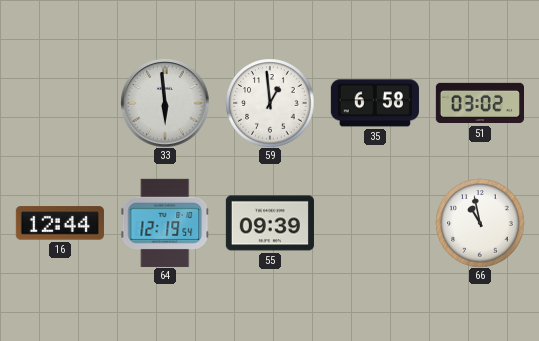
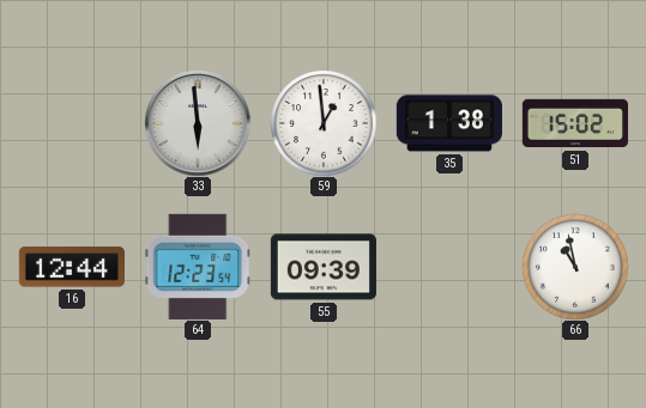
35: 6:58 -> 1:38 (449, 123)
51: 03:02 -> 15:02 (574, 123)
64: 12:19 -> 12:23 (198, 267)
